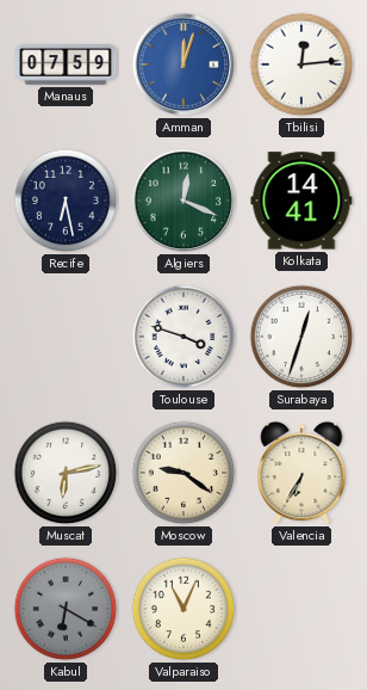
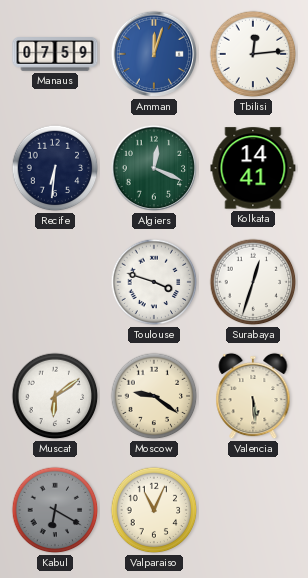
Recife: 6:28 -> 6:31 (55, 168)
Muscat: 6:13 -> 6:09 (55, 396)
Valencia: 6:35 -> 5:29 (253, 396)
